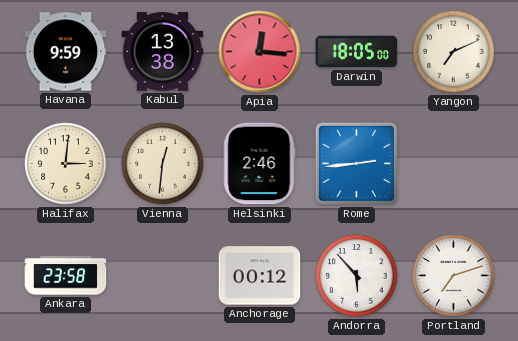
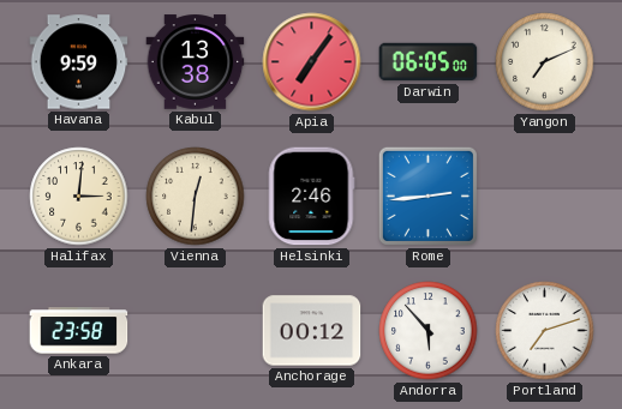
Apia: 12:16 -> 7:06 (312, 62)
Darwin: 18:05 -> 06:05 (429, 62)
